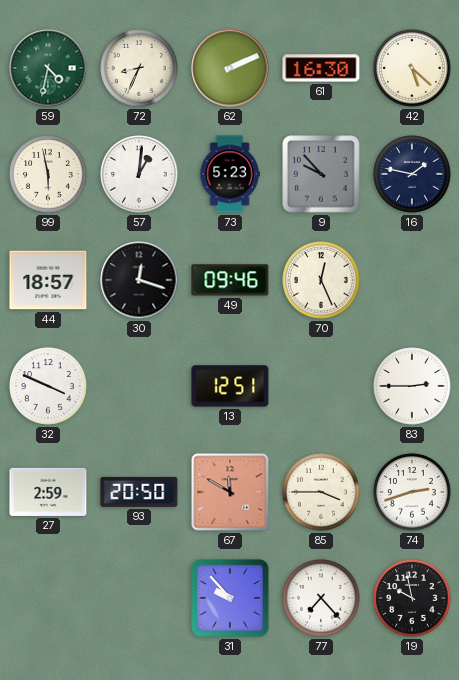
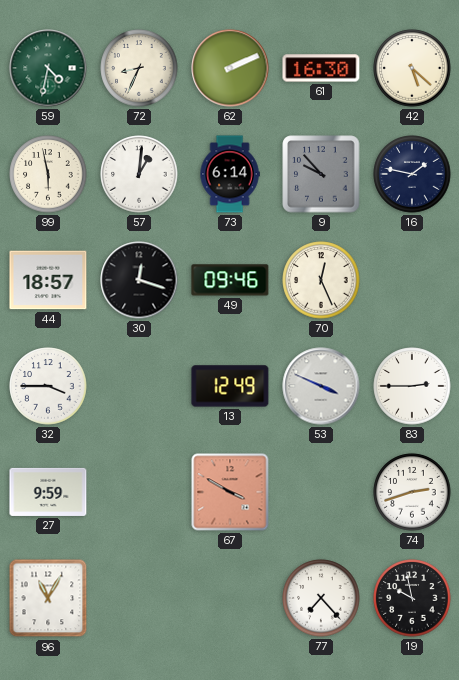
73: 5:23 -> 6:14 (230, 174)
32: 3:49 -> 3:45 (48, 386)
13: 12:51 -> 12:49 (230, 386)
53: none -> 3:49 (321, 386)
27: 2:59 -> 9:59 (48, 492)
93: 20:50 -> none (139, 492)
67: 11:50 -> 3:50 (230, 492)
85: 3:45 -> none (321, 492)
96: none -> 11:05 (48, 598)
31: 9:53 -> none (230, 598)
